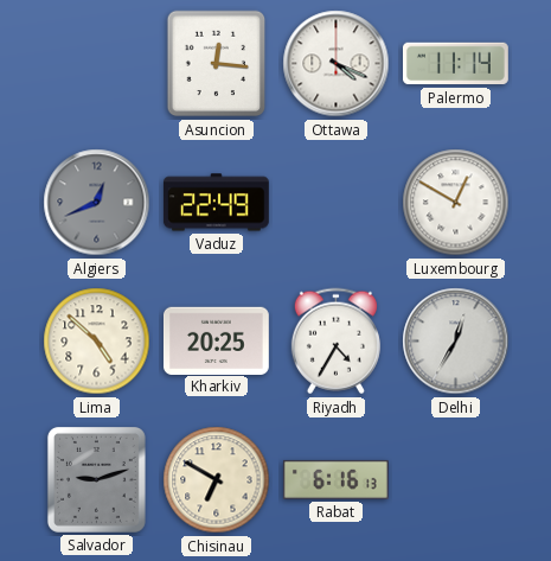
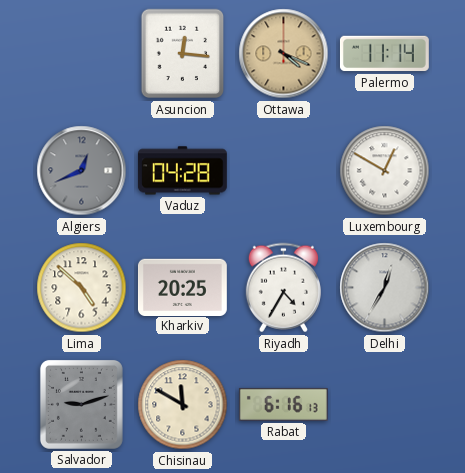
Ottawa dial: white -> champagne (284, 54)
Vaduz: 22:49 -> 04:28 (182, 171)
Chisinau: 6:50 -> 11:50 (183, 405)
